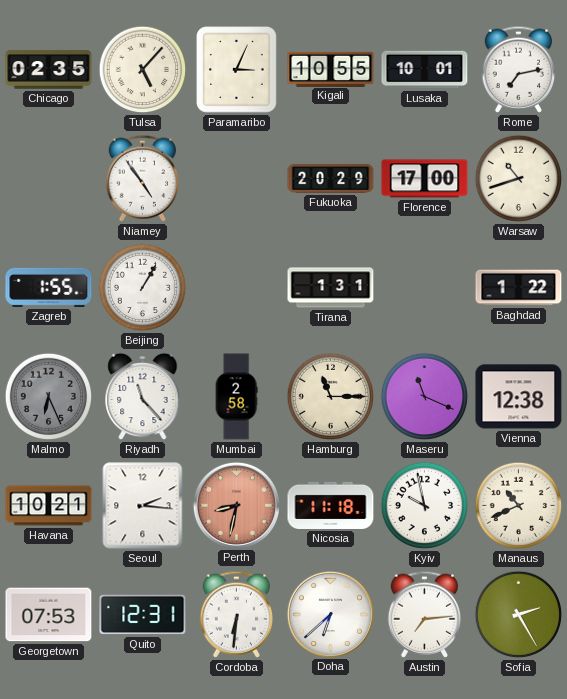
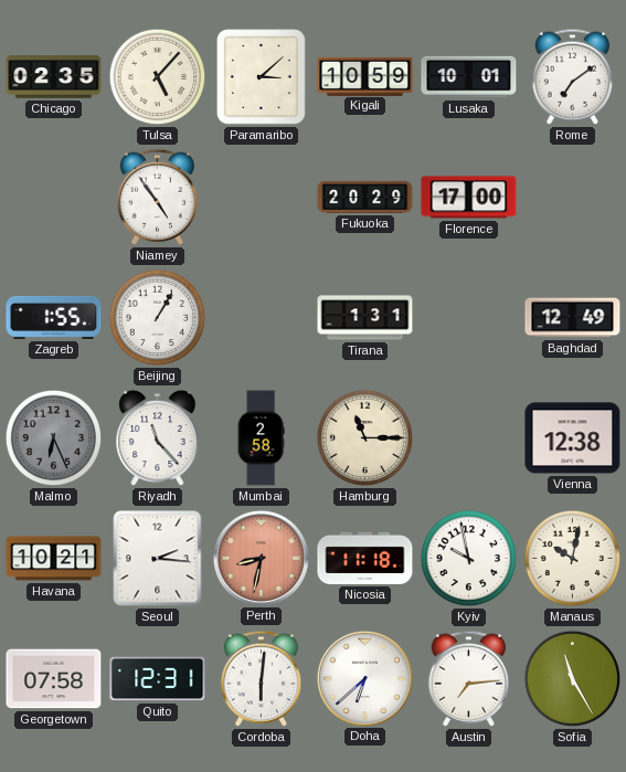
Paramaribo: 3:04 -> 3:08 (262, 77)
Kigali: 10:55 -> 10:59 (365, 76)
Rome: 7:13 -> 7:09 (573, 76)
Warsaw: 10:42 -> none (519, 179)
Baghdad: 1:22 -> 12:49 (573, 318)
Maseru: 11:19 -> none (425, 397)
Manaus: 10:41 -> 10:02 (573, 559)
Georgetown: 07:53 -> 07:58 (54, 679)
Cordoba: 6:31 -> 6:01 (262, 678)
Sofia: 2:25 -> 11:25 (573, 679)
